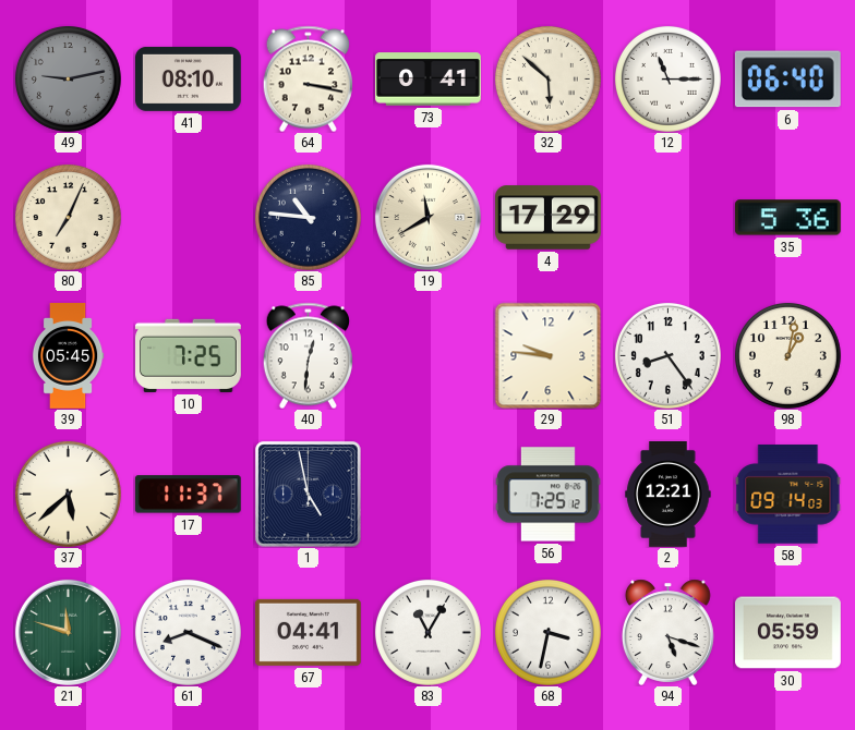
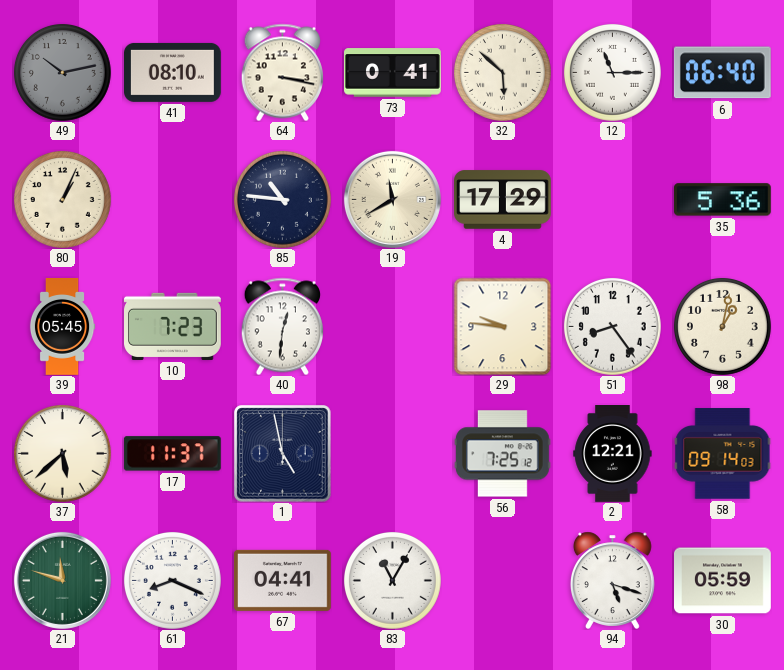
49: 9:13 -> 10:13 (62, 72)
80: 7:04 -> 1:04 (62, 199)
10: 7:25 -> 7:23 (173, 326)
68: 3:32 -> none (547, 632)
